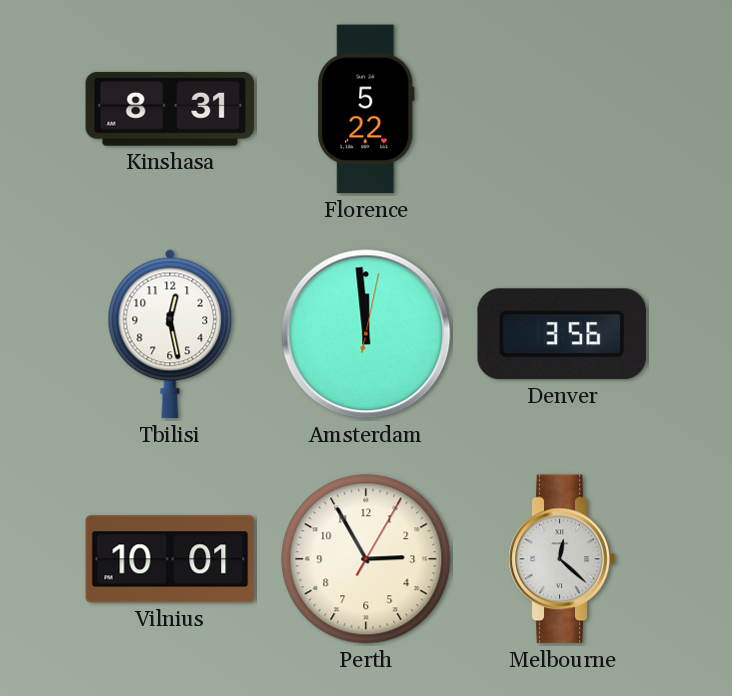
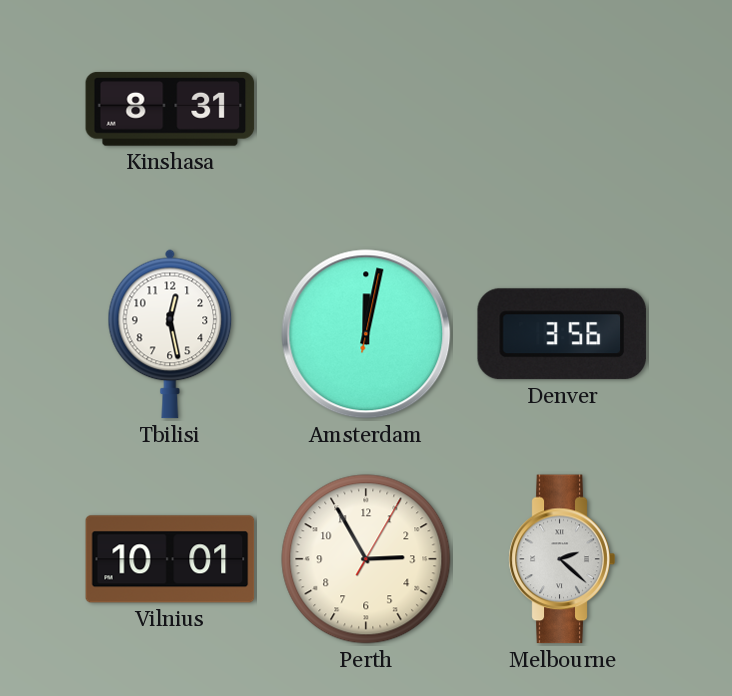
Florence: 5:22 -> none (367, 109)
Amsterdam: 11:59 -> 12:02 (366, 334)
Melbourne: 12:22 -> 2:22 (562, 559)
